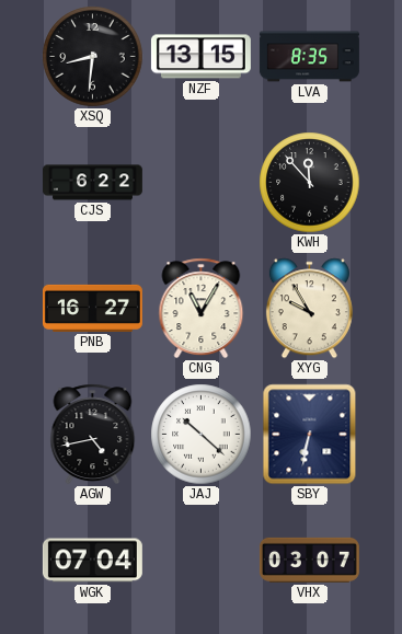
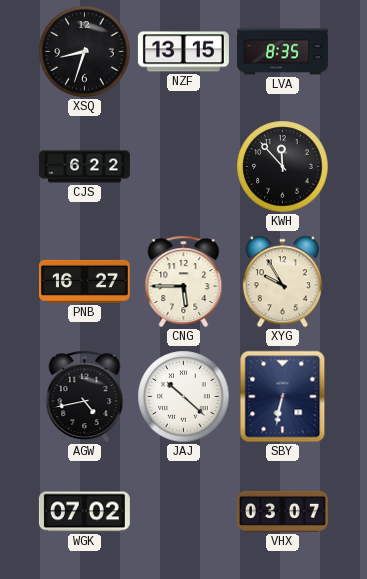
XSQ: 8:31 -> 8:33 (85, 52)
CNG: 11:05 -> 5:45 (184, 282)
WGK: 07:04 -> 07:02 (84, 512)
